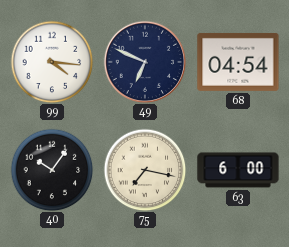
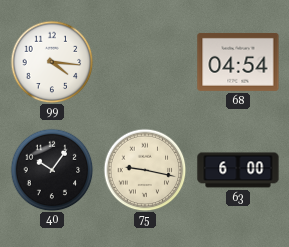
49: 6:49 -> none (144, 61)
75: 7:17 -> 9:17 (145, 170)
